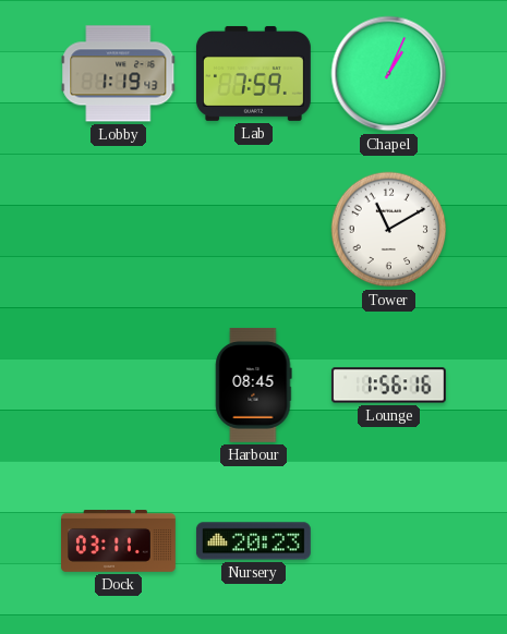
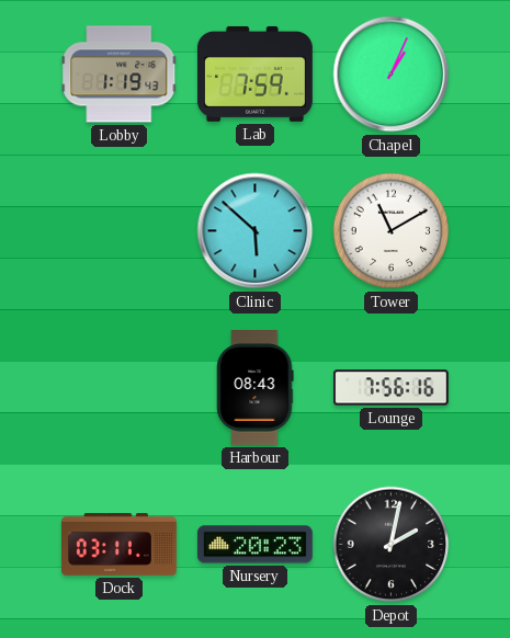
Clinic: none -> 5:52 (256, 231)
Harbour: 08:45 -> 08:43 (256, 387)
Lounge: 1:56 -> 7:56 (390, 388)
Depot: none -> 2:02 (392, 545)
